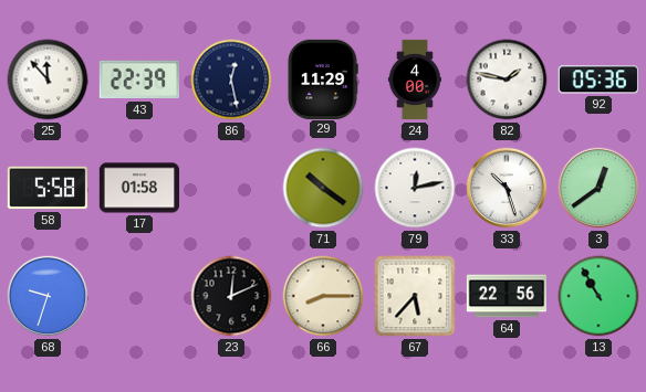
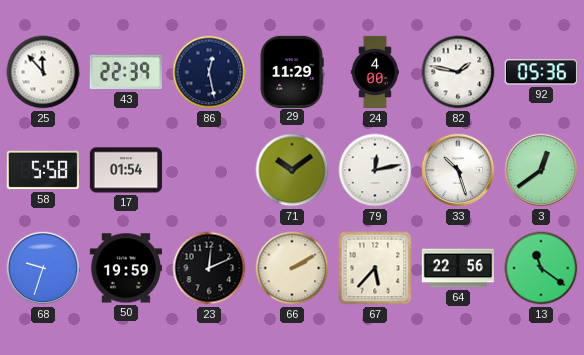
17: 01:58 -> 01:54 (125, 170)
71: 10:21 -> 10:09 (292, 170)
50: none -> 19:59 (125, 268)
66: 8:15 -> 2:10 (292, 268)
13: 10:55 -> 11:21 (541, 268)
